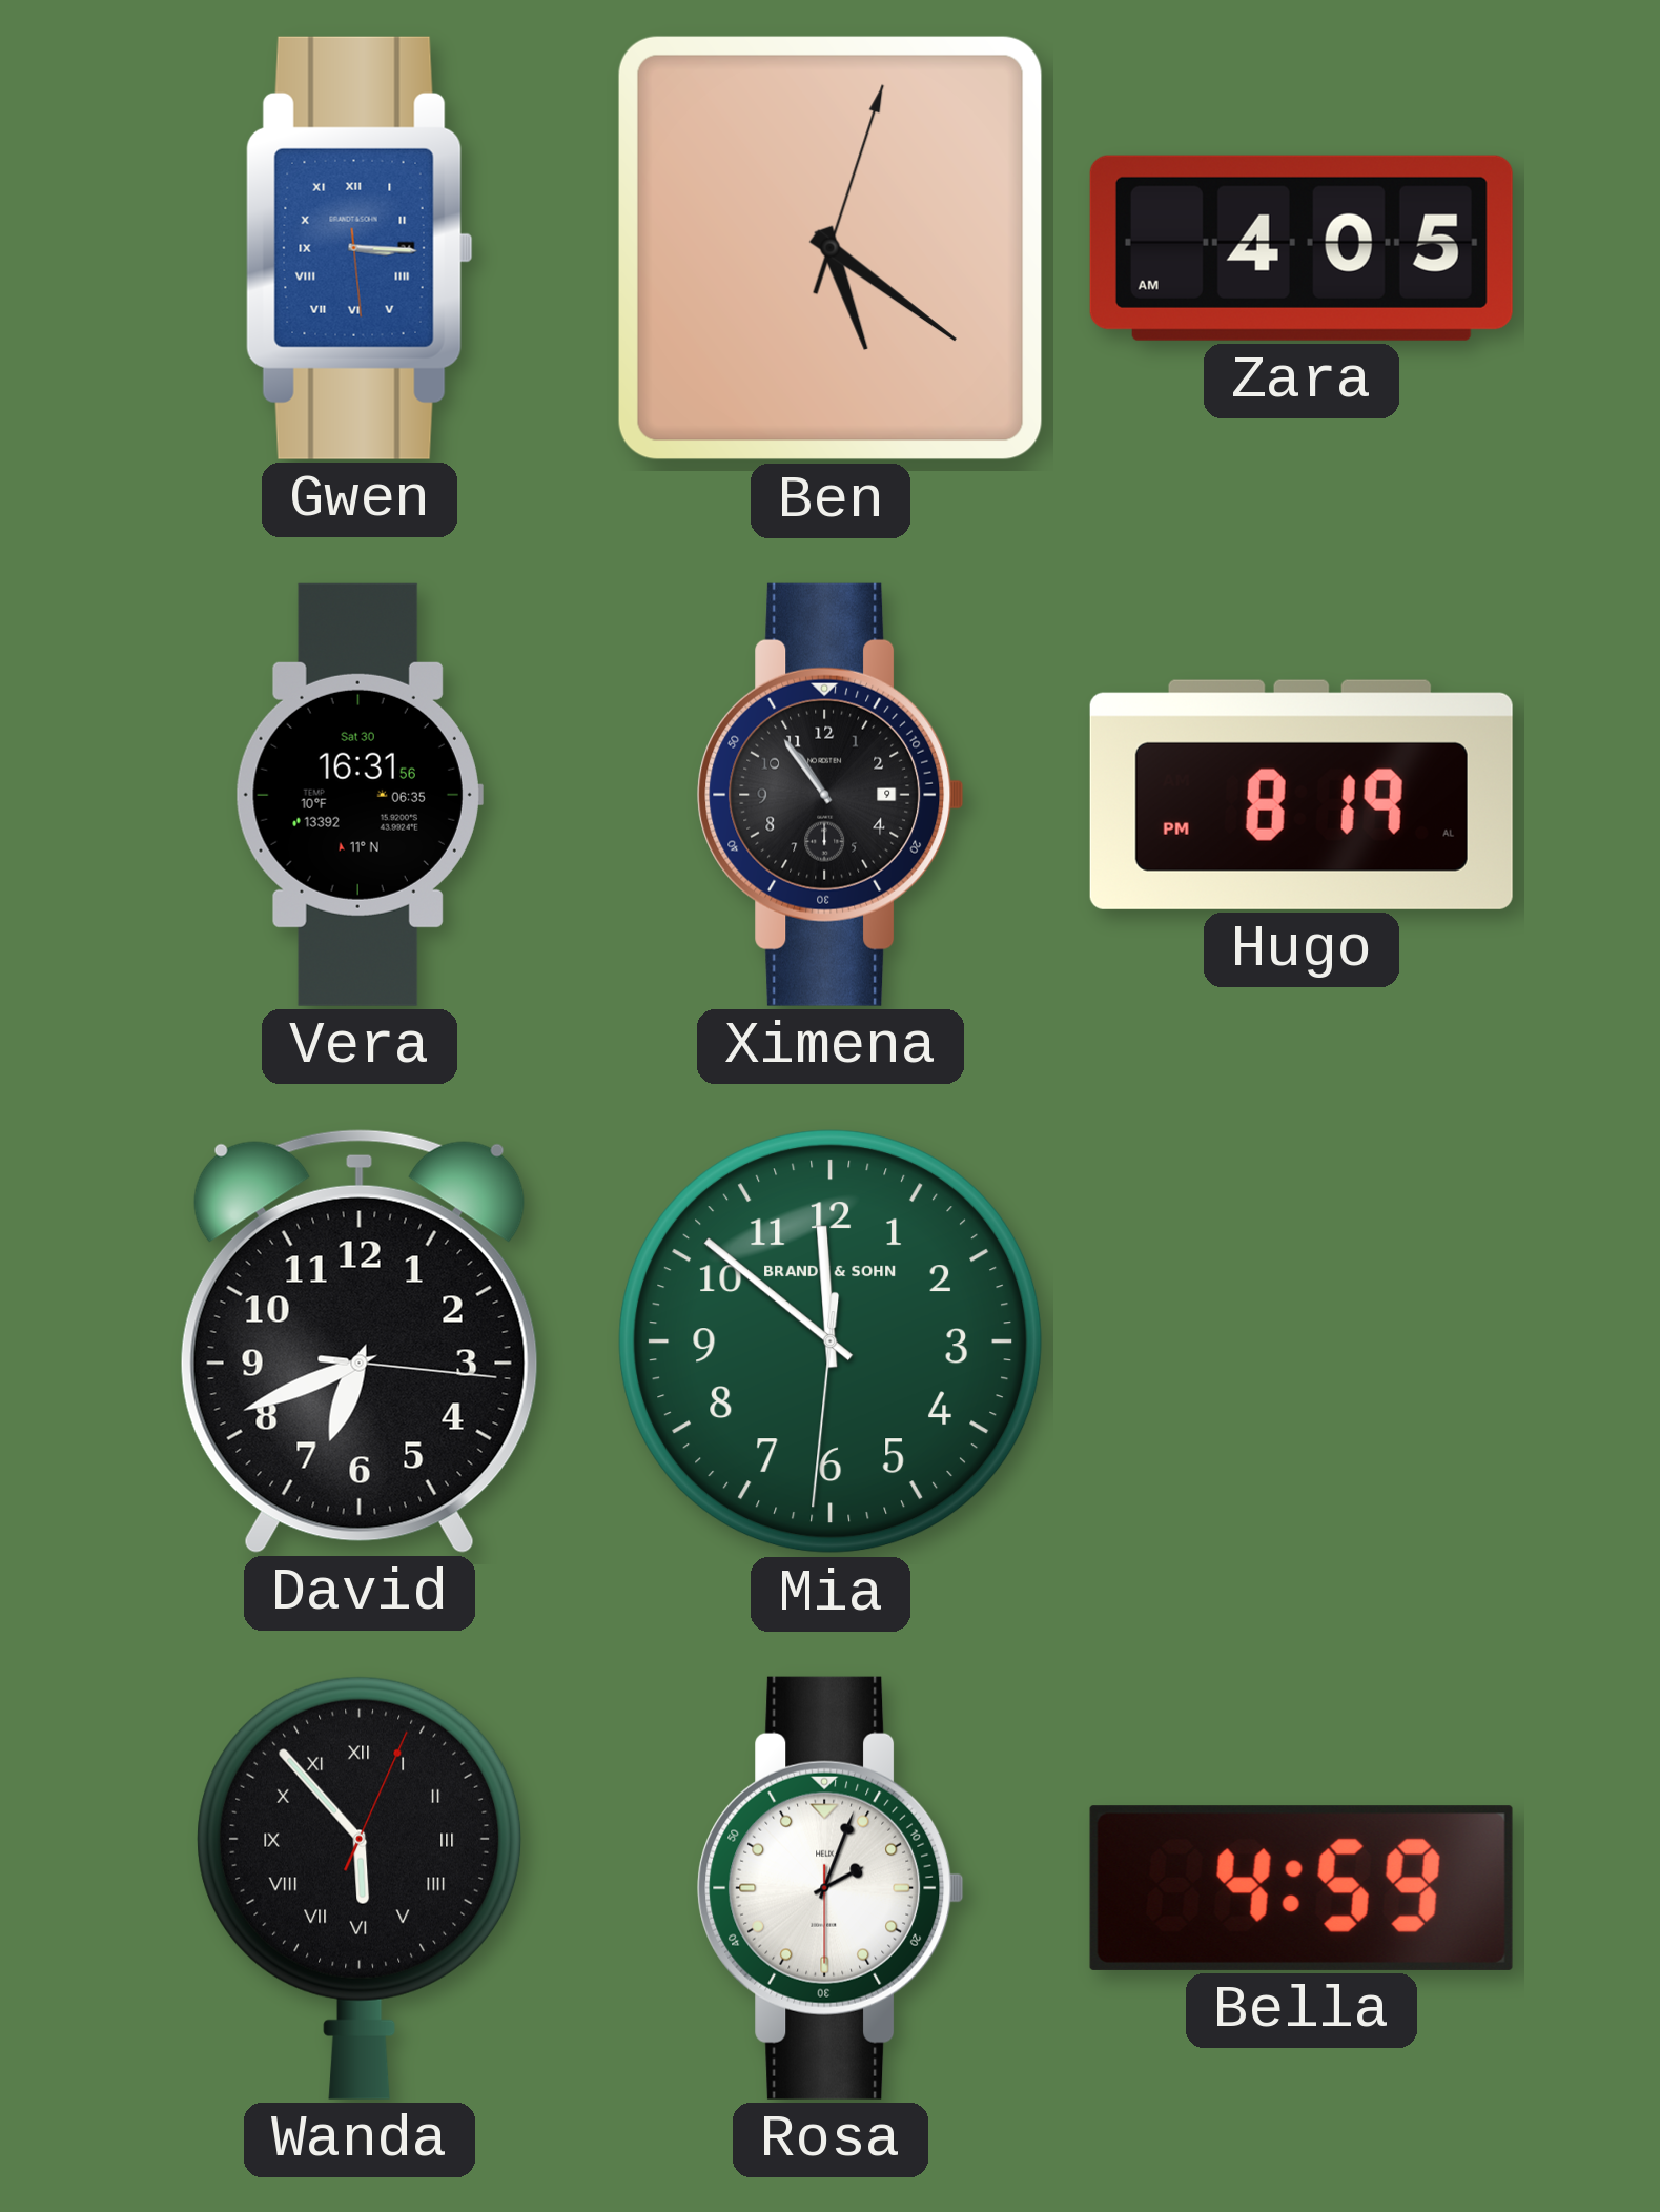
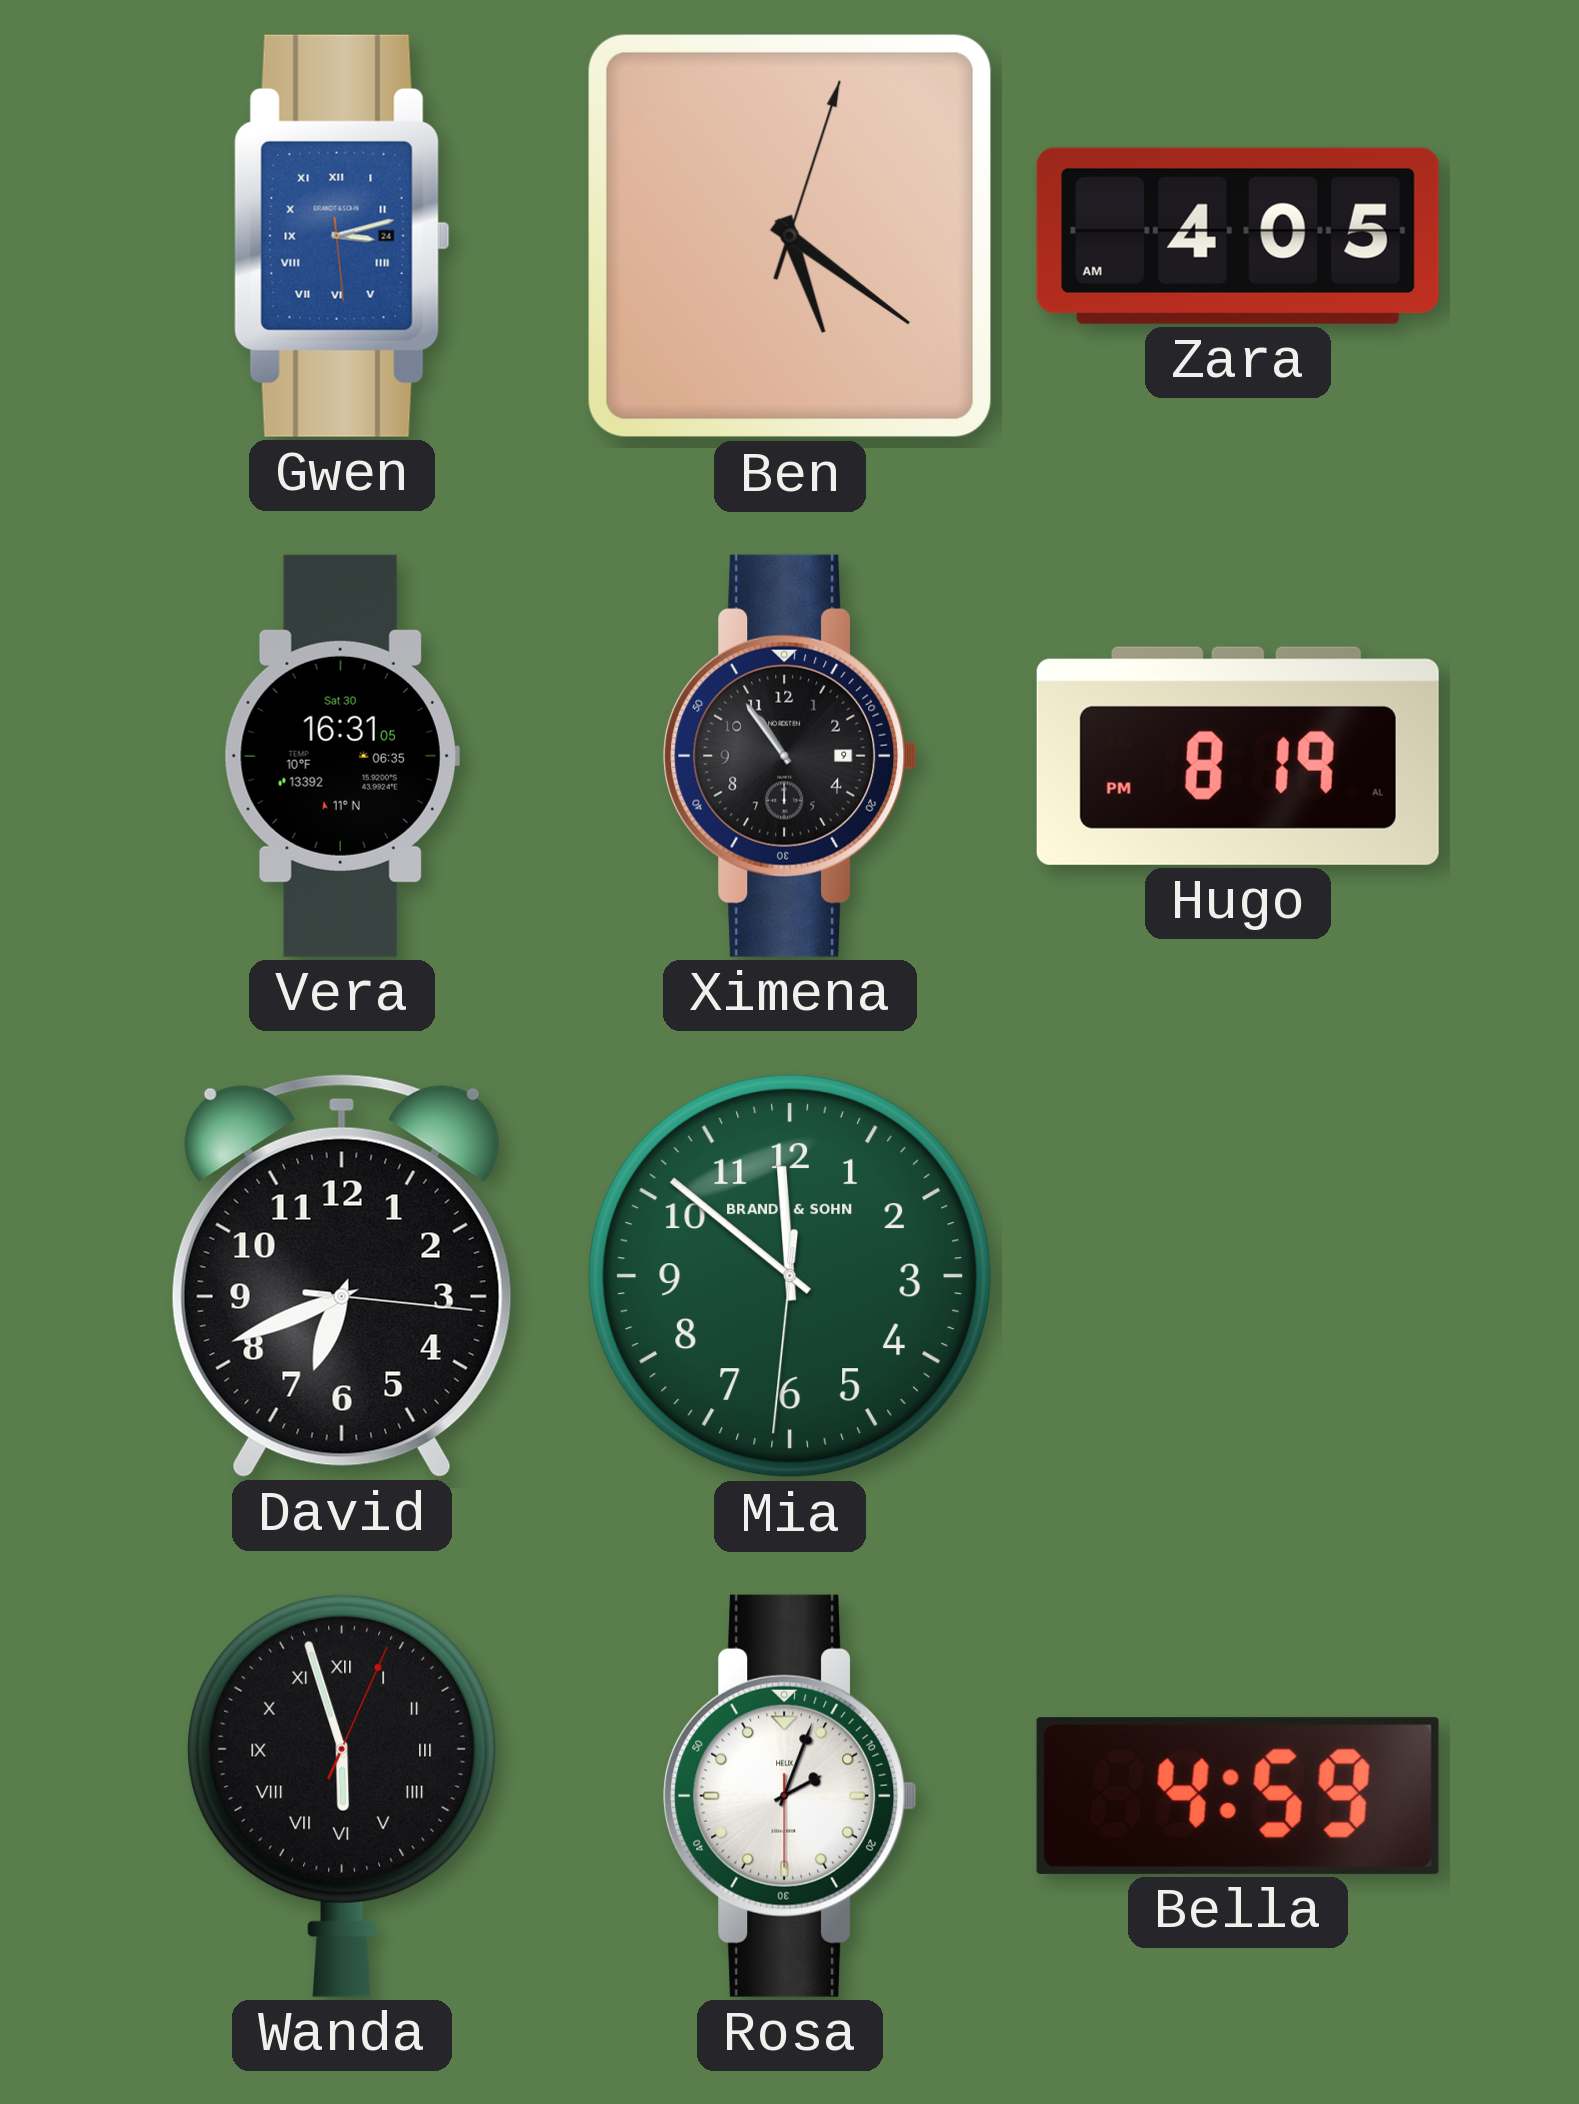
Gwen: 3:15 -> 3:12 (342, 236)
Vera: 16:31:56 -> 16:31:05 (342, 756)
Wanda: 5:53 -> 5:57 (342, 1796)
